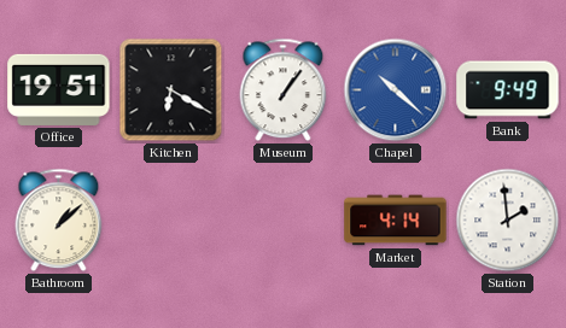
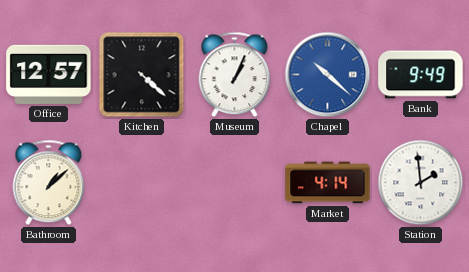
Office: 19:51 -> 12:57 (49, 74)
Kitchen: 6:20 -> 4:22 (142, 75)
Museum: 1:06 -> 1:04 (235, 75)
